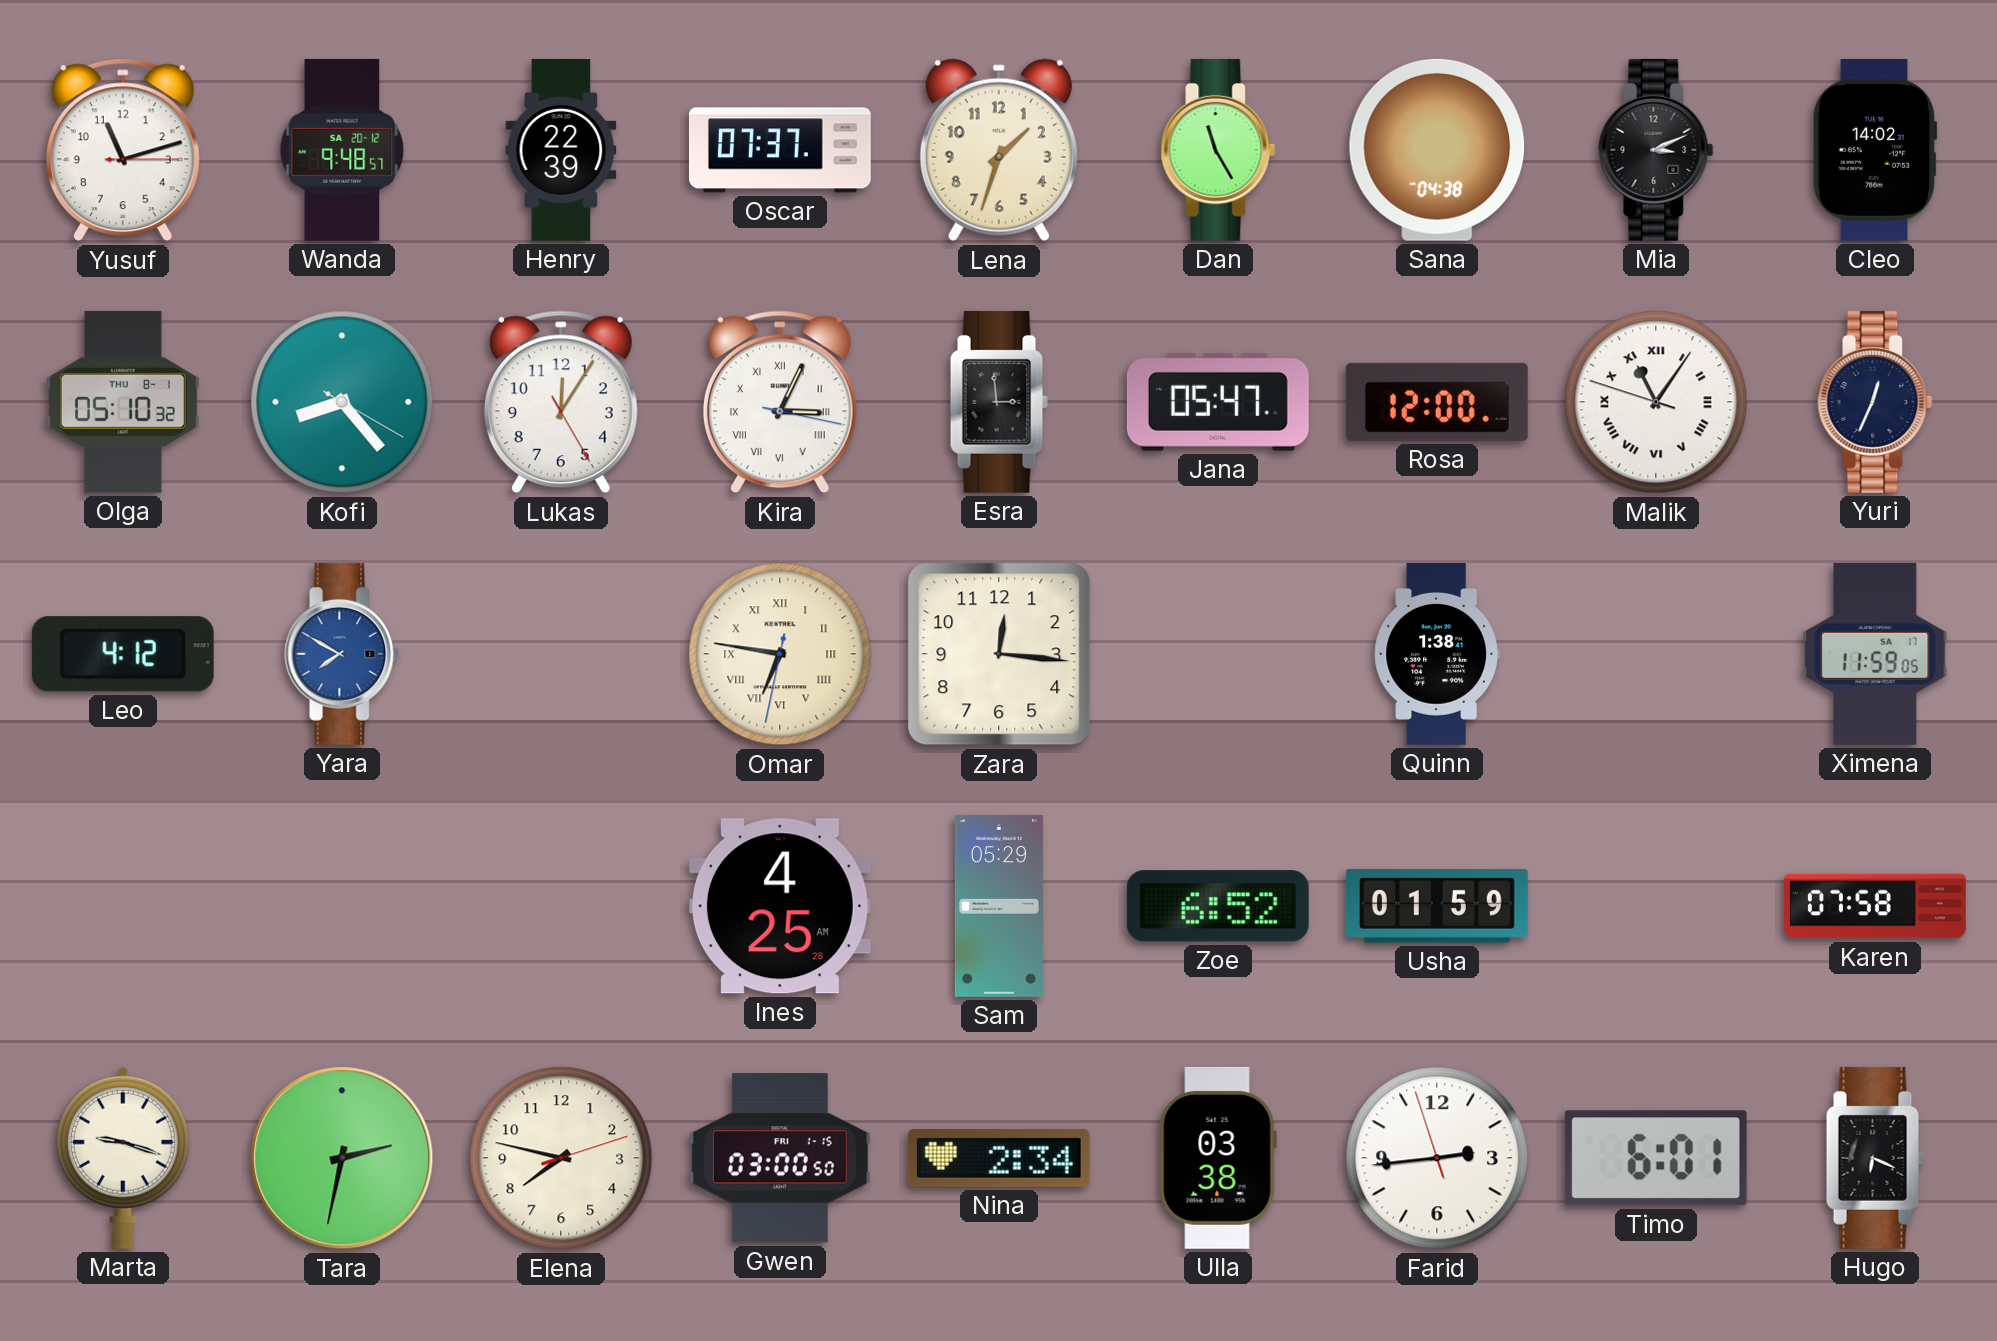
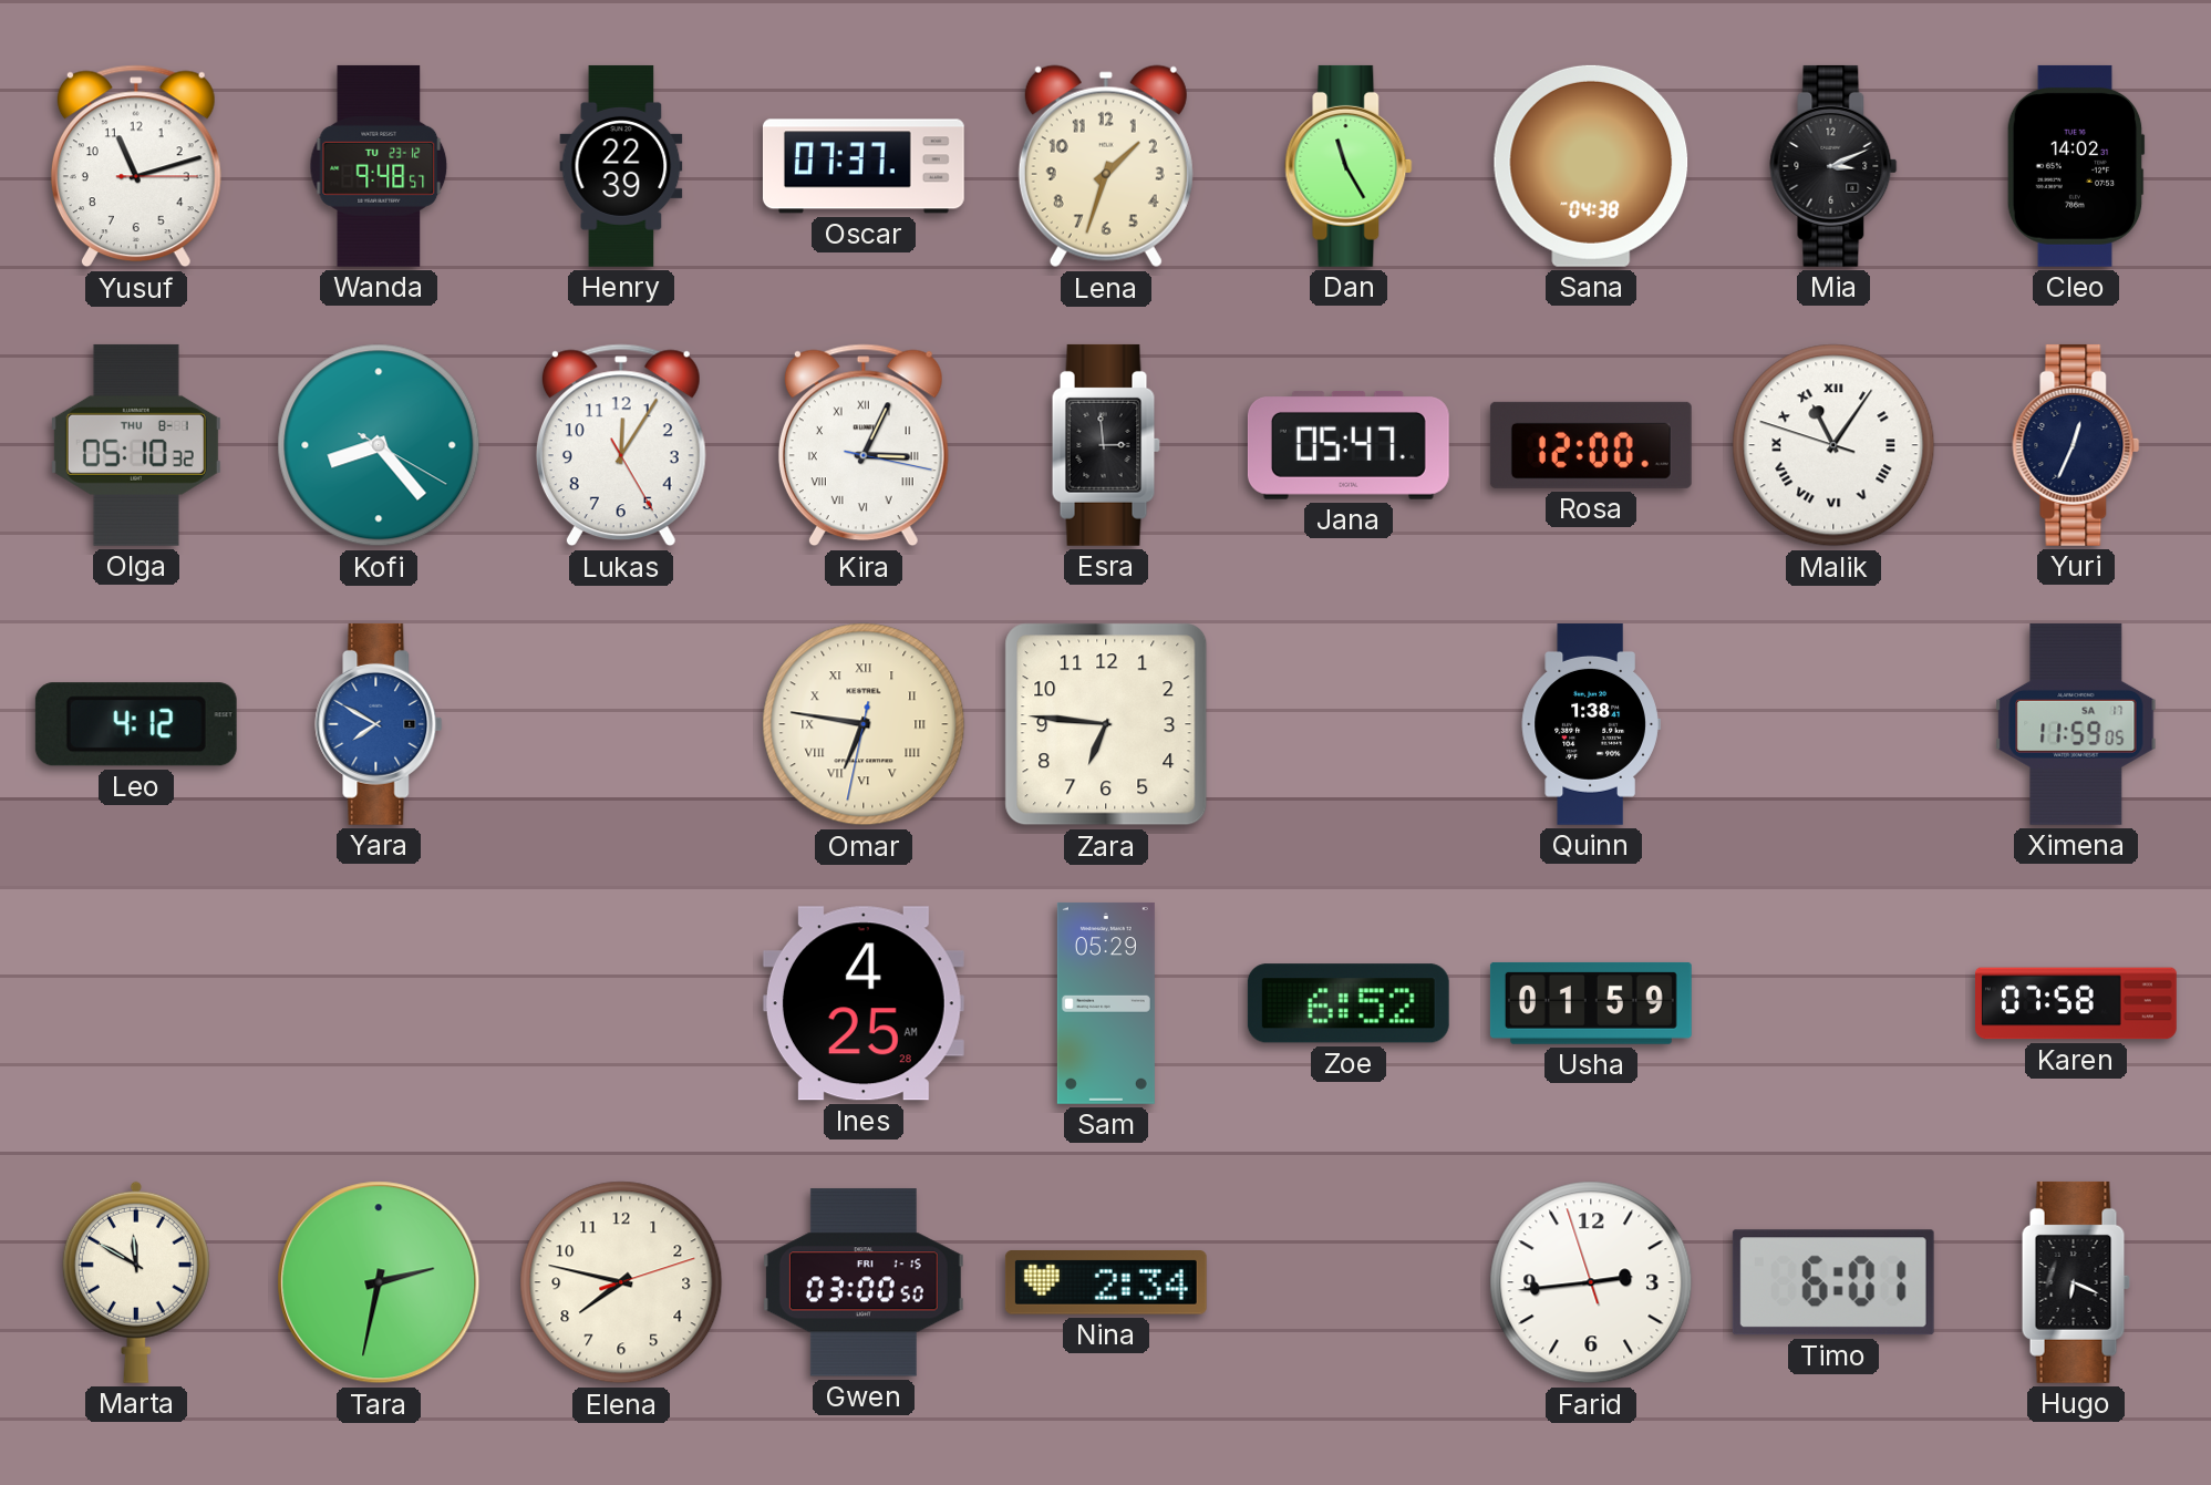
Wanda date: SA 20-12 -> TU 23-12 (379, 166)
Zara: 12:16 -> 6:46 (1106, 724)
Marta: 9:18 -> 11:50 (136, 1282)
Ulla: 03:38 -> none (1218, 1158)
